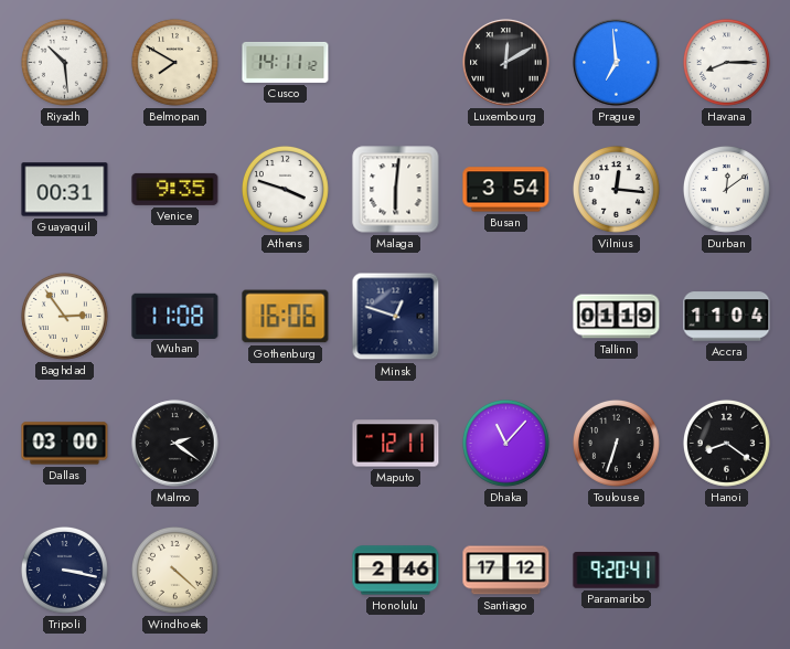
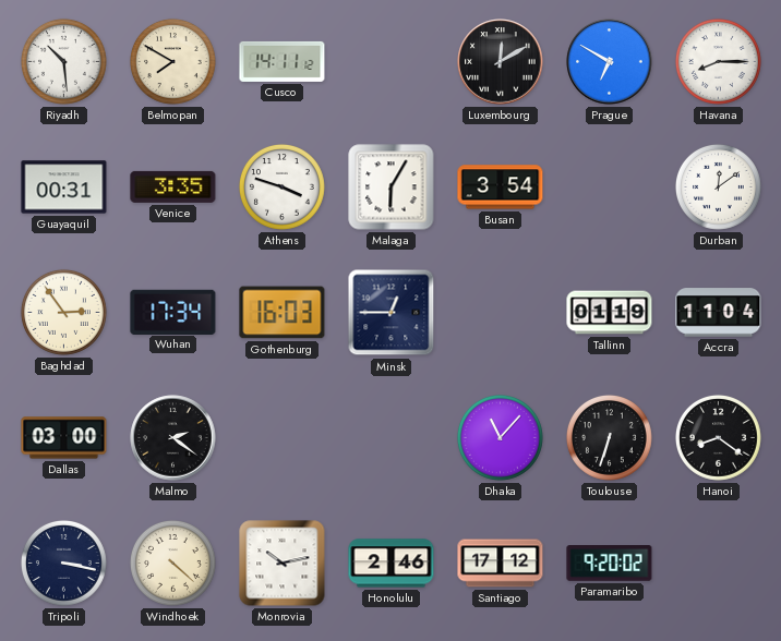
Prague: 6:59 -> 6:50 (610, 62)
Venice: 9:35 -> 3:35 (173, 186)
Malaga: 6:01 -> 6:05 (392, 188)
Vilnius: 12:16 -> none (616, 189)
Wuhan: 11:08 -> 17:34 (173, 312)
Gothenburg: 16:06 -> 16:03 (283, 313)
Minsk: 12:48 -> 12:45 (392, 313)
Maputo: 12:11 -> none (396, 444)
Monrovia: none -> 10:13 (283, 564)
Paramaribo: 9:20:41 -> 9:20:02 (610, 564)
